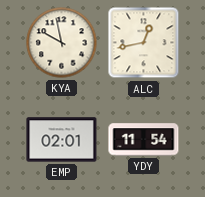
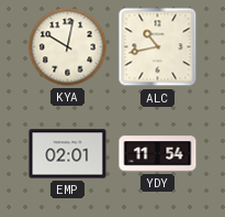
KYA: 9:58 -> 10:02 (68, 47)
ALC: 12:43 -> 10:43 (158, 47)
